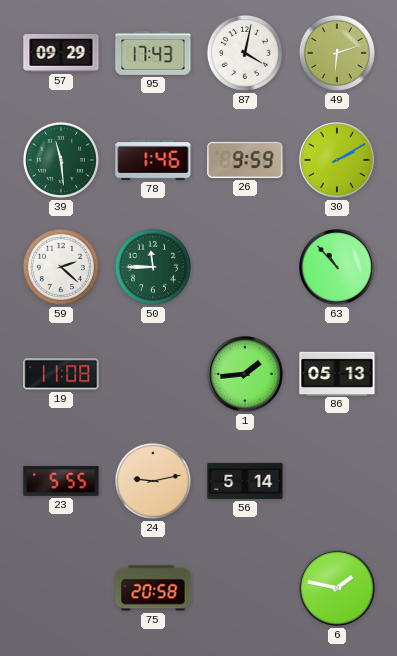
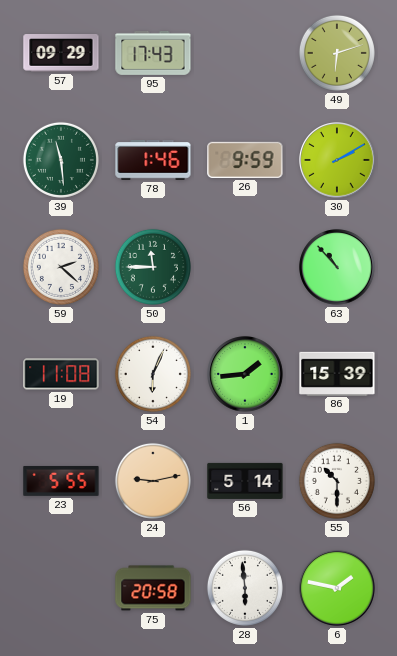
87: 4:02 -> none (245, 53)
54: none -> 6:04 (153, 374)
86: 05:13 -> 15:39 (337, 373)
55: none -> 10:30 (337, 481)
28: none -> 5:59 (245, 588)
